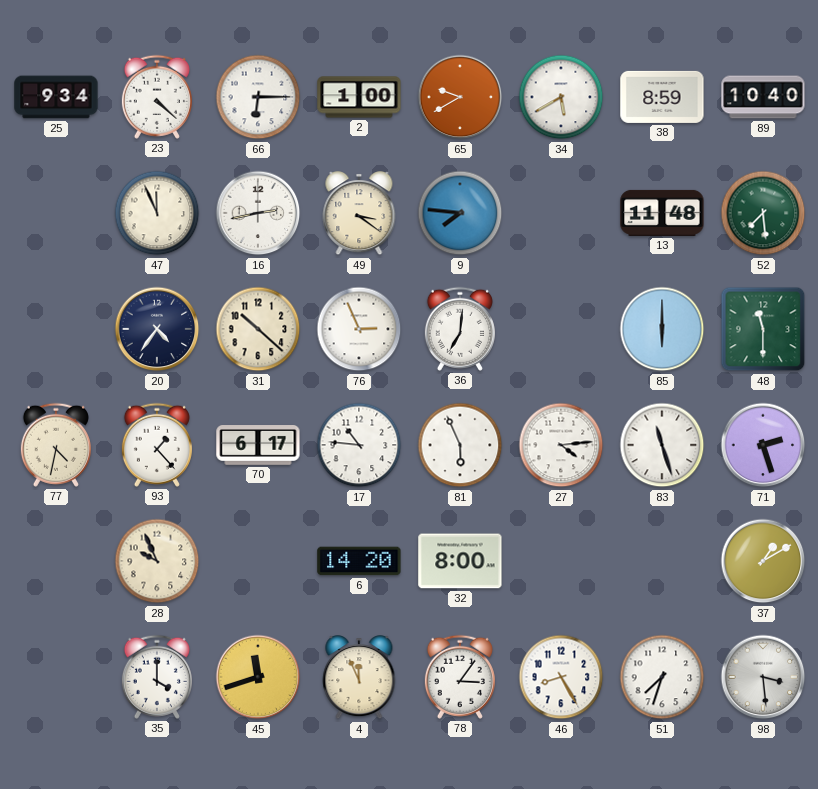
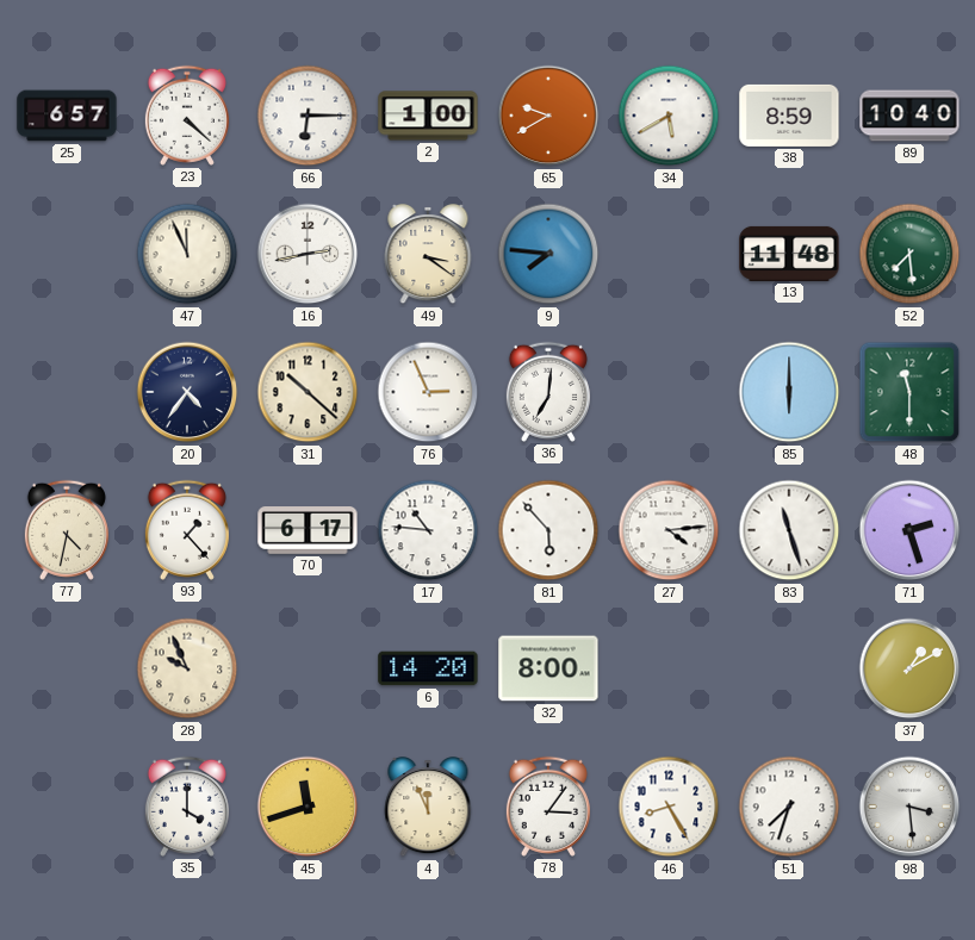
25: 9:34 -> 6:57 (67, 116)
81: 5:56 -> 5:53 (548, 530)
